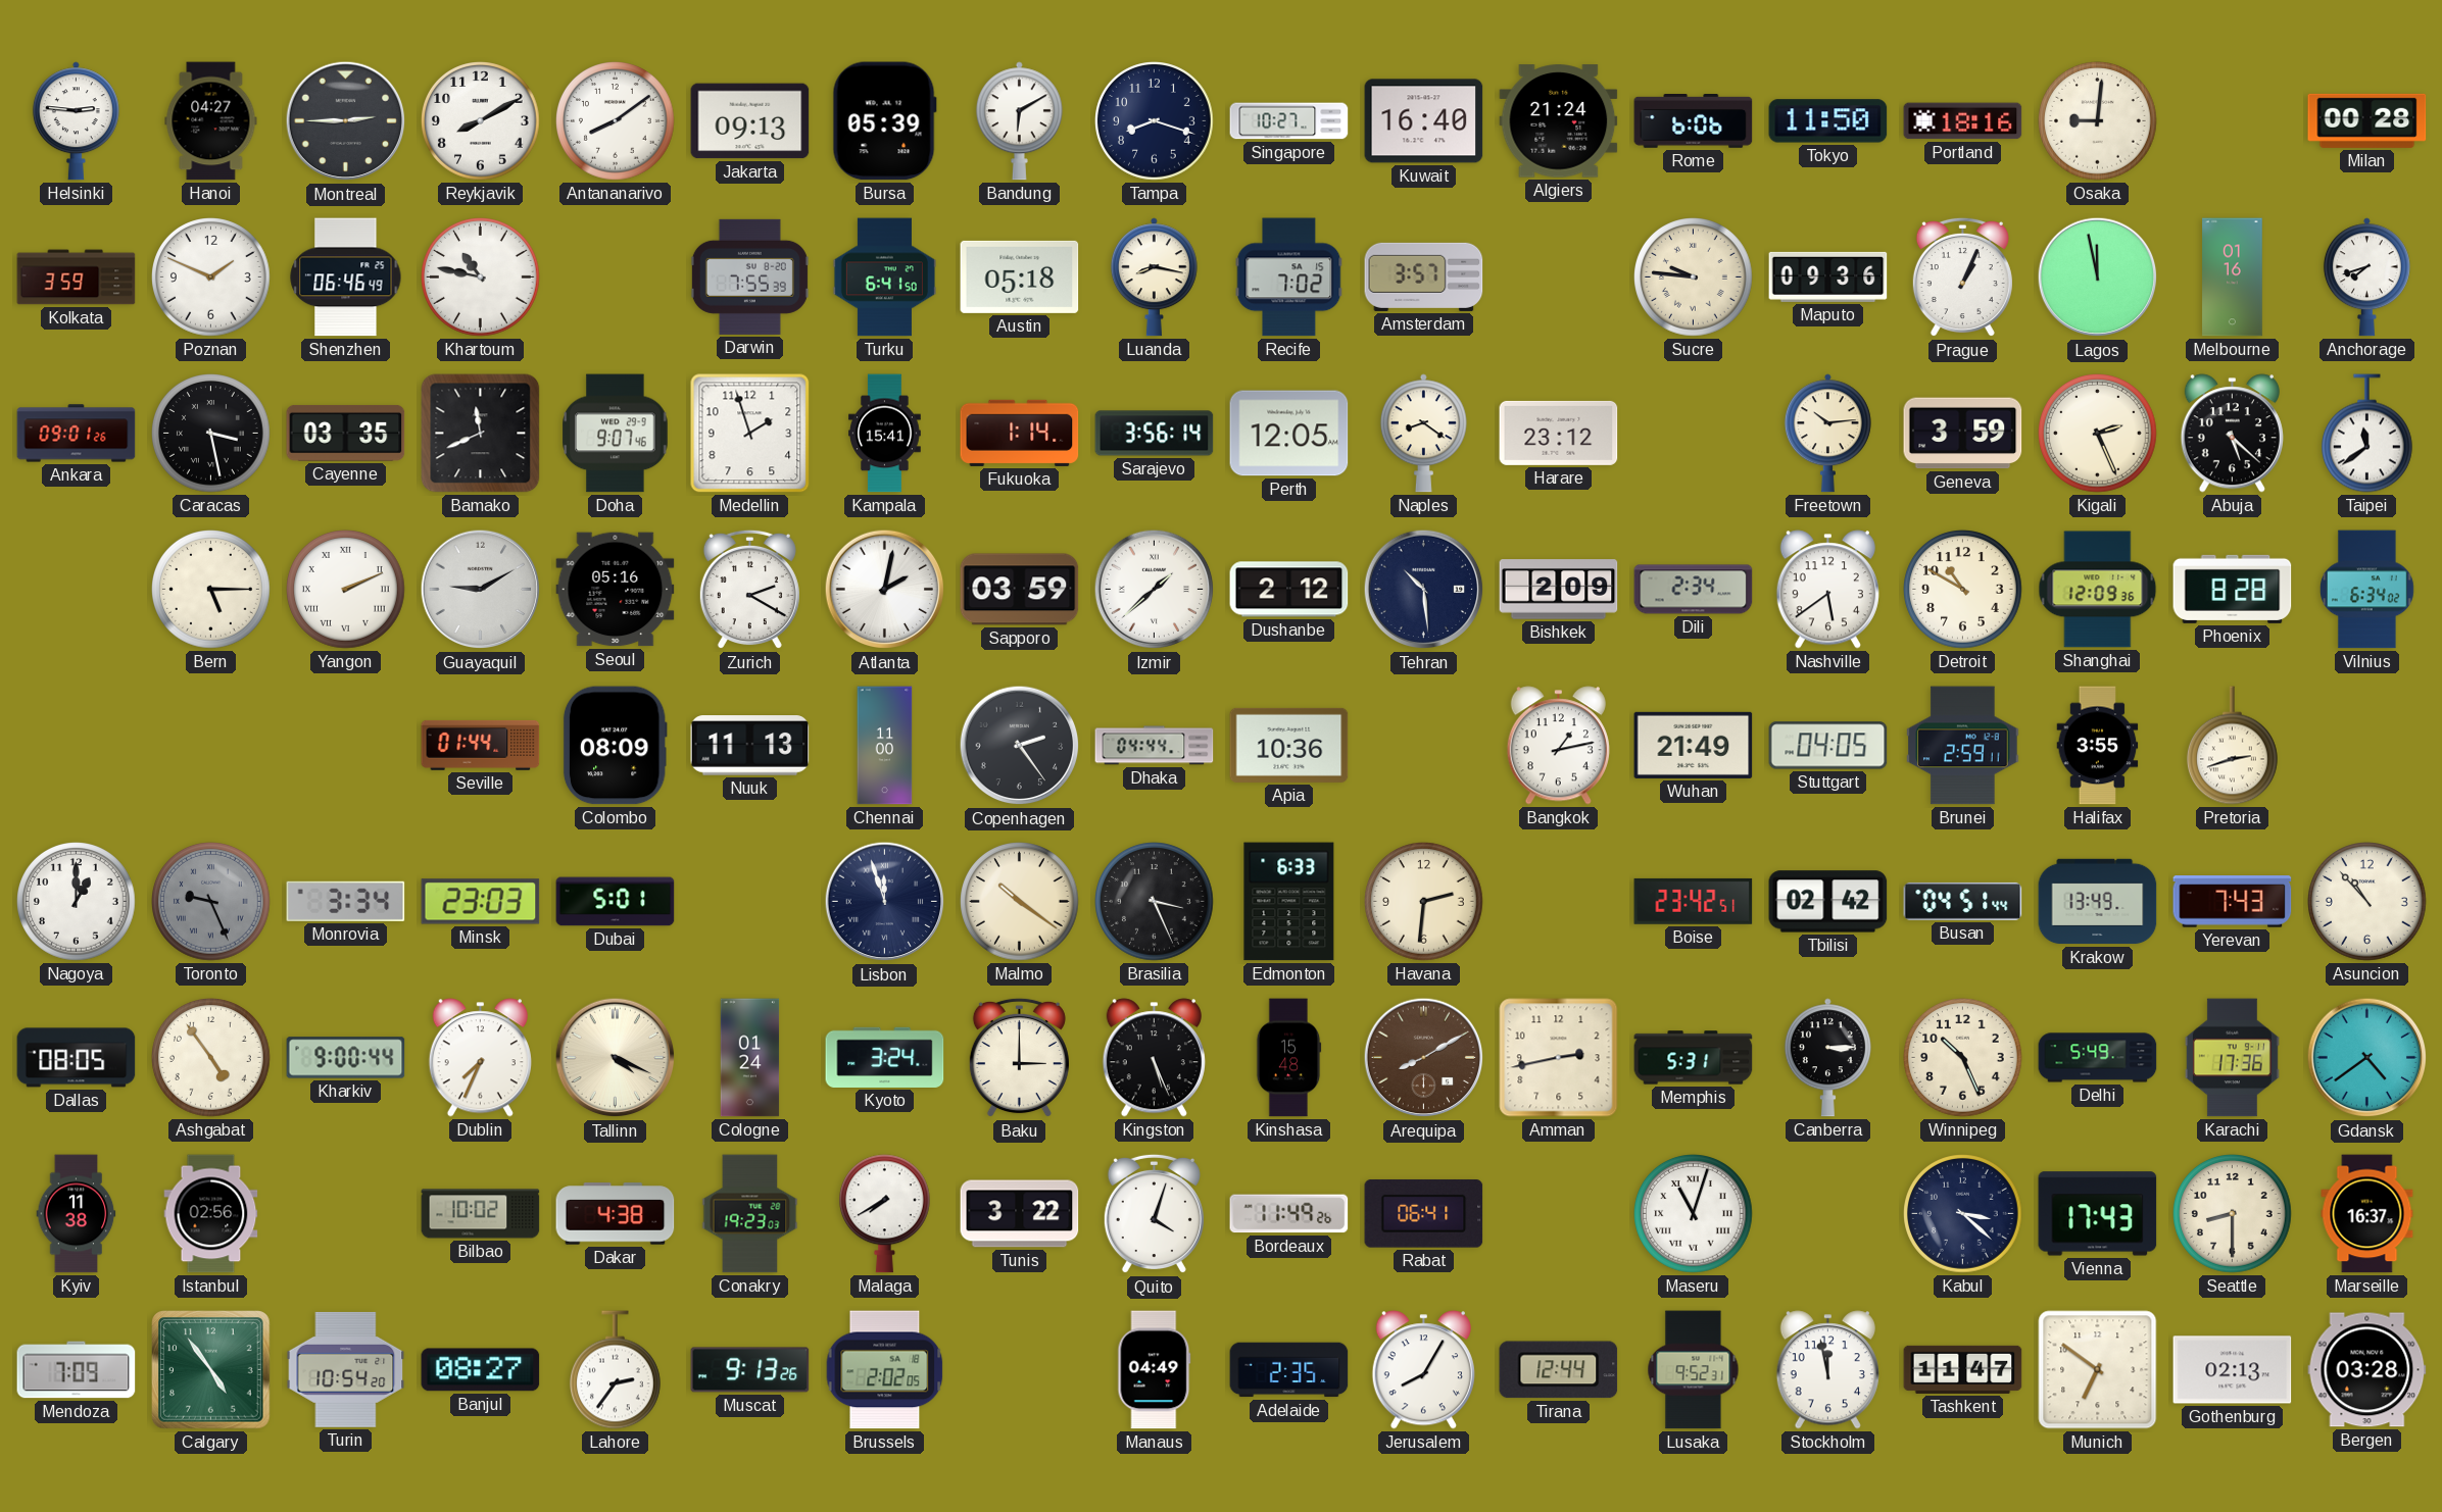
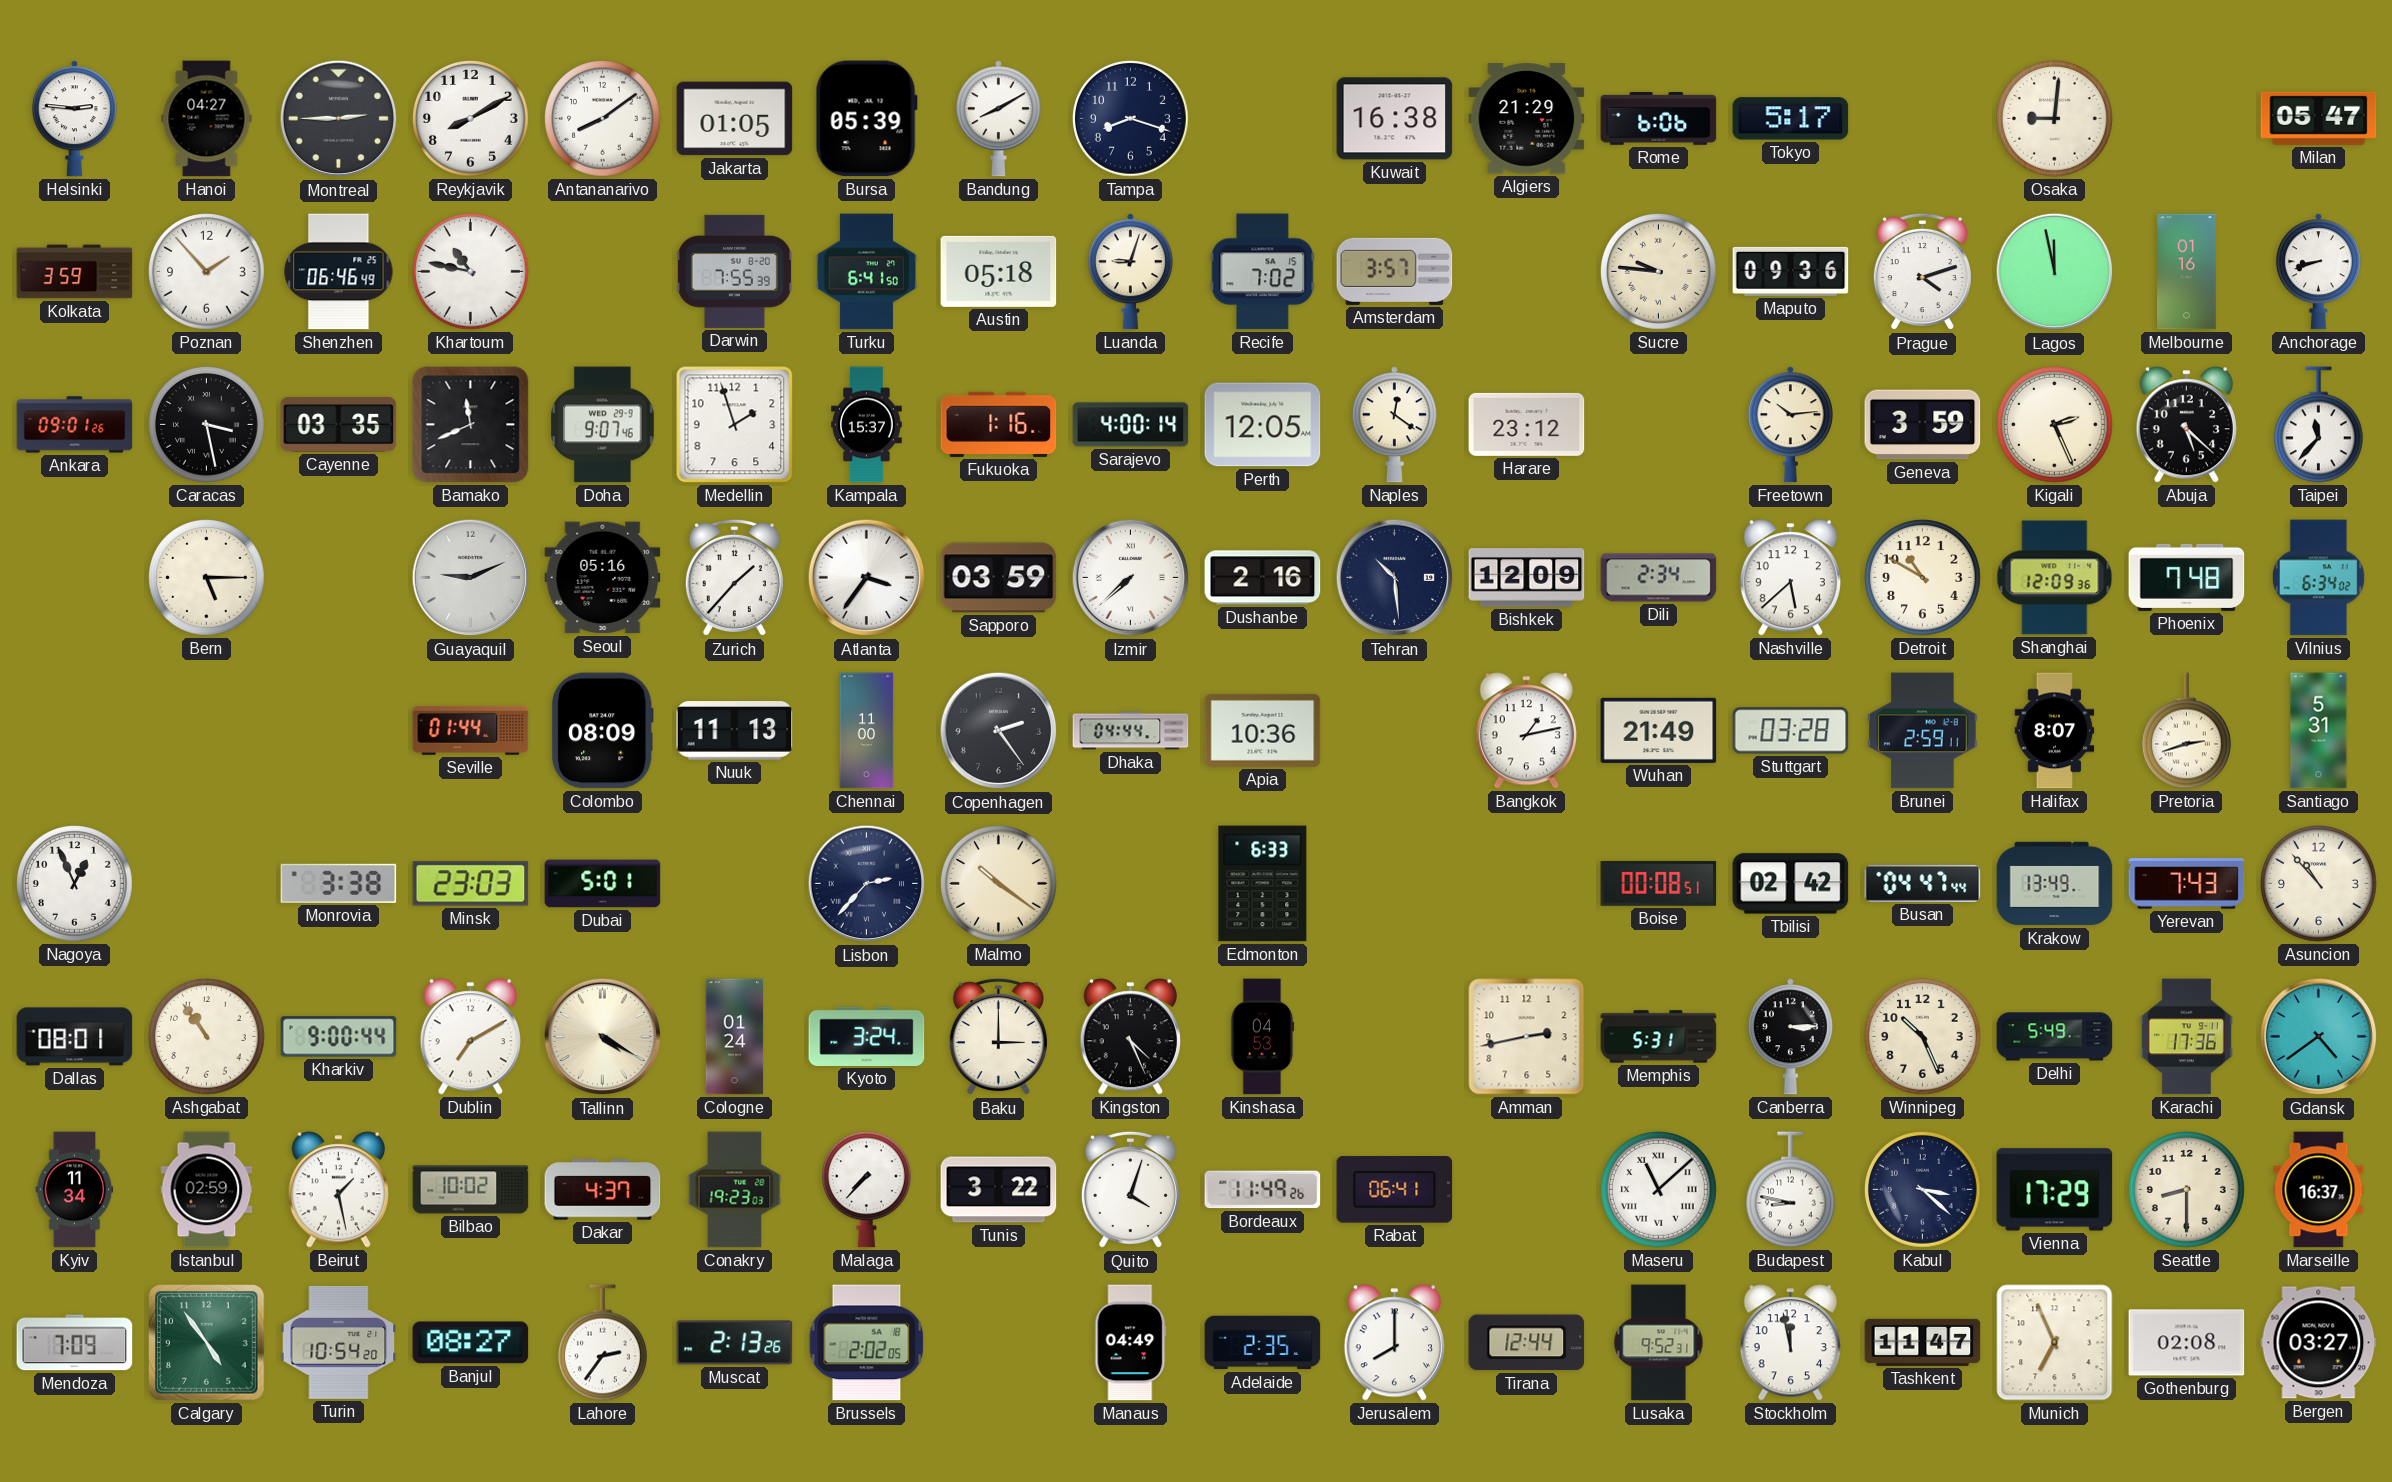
Jakarta: 09:13 -> 01:05 (735, 119)
Bandung: 6:10 -> 8:10 (998, 119)
Singapore: 10:27 -> none (1289, 121)
Kuwait: 16:40 -> 16:38 (1395, 119)
Algiers: 21:24 -> 21:29 (1527, 119)
Tokyo: 11:50 -> 5:17 (1791, 119)
Portland: 18:16 -> none (1963, 121)
Milan: 00:28 -> 05:47 (2319, 118)
Poznan: 1:49 -> 1:53 (207, 272)
Luanda: 8:17 -> 9:03 (1130, 272)
Prague: 1:04 -> 4:12 (1922, 272)
Anchorage: 7:42 -> 8:42 (2318, 272)
Kampala: 15:41 -> 15:37 (867, 425)
Fukuoka: 1:14 -> 1:16 (999, 424)
Sarajevo: 3:56 -> 4:00 (1131, 425)
Naples: 8:21 -> 12:21 (1394, 425)
Taipei: 11:39 -> 11:37 (2318, 425)
Yangon: 2:11 -> none (346, 590)
Guayaquil: 9:10 -> 9:11 (471, 578)
Zurich: 2:20 -> 1:37 (734, 578)
Atlanta: 2:02 -> 3:36 (867, 578)
Izmir: 1:38 -> 7:38 (1131, 578)
Dushanbe: 2:12 -> 2:16 (1263, 578)
Bishkek: 2:09 -> 12:09 (1527, 578)
Nashville: 5:39 -> 5:38 (1790, 578)
Phoenix: 8:28 -> 7:48 (2187, 577)
Stuttgart: 04:05 -> 03:28 (1791, 731)
Halifax: 3:55 -> 8:07 (2055, 731)
Santiago: none -> 5:31 (2319, 731)
Nagoya: 1:00 -> 12:56 (75, 884)
Toronto: 9:26 -> none (211, 902)
Monrovia: 3:34 -> 3:38 (339, 883)
Lisbon: 11:57 -> 2:37 (867, 884)
Brasilia: 3:26 -> none (1155, 902)
Havana: 2:31 -> none (1424, 902)
Boise: 23:42 -> 00:08 (1659, 883)
Busan: 04:51 -> 04:47 (1923, 883)
Dallas: 08:05 -> 08:01 (75, 1037)
Ashgabat: 4:54 -> 10:54 (207, 1037)
Dublin: 7:34 -> 7:10 (470, 1037)
Tallinn: 4:19 -> 4:20 (603, 1037)
Kingston: 5:26 -> 4:26 (1130, 1037)
Kinshasa: 15:48 -> 04:53 (1262, 1037)
Arequipa: 8:10 -> none (1424, 1058)
Kyiv: 11:38 -> 11:34 (75, 1190)
Istanbul: 02:56 -> 02:59 (207, 1190)
Beirut: none -> 1:28 (338, 1190)
Dakar: 4:38 -> 4:37 (603, 1190)
Malaga: 7:40 -> 7:37 (866, 1190)
Maseru: 11:03 -> 11:08 (1659, 1190)
Budapest: none -> 8:47 (1790, 1190)
Vienna: 17:43 -> 17:29 (2055, 1190)
Muscat: 9:13 -> 2:13 (735, 1343)
Jerusalem: 8:05 -> 8:00 (1394, 1343)
Munich: 6:51 -> 6:56 (2055, 1343)
Gothenburg: 02:13 -> 02:08 (2187, 1343)
Bergen: 03:28 -> 03:27 (2319, 1343)
